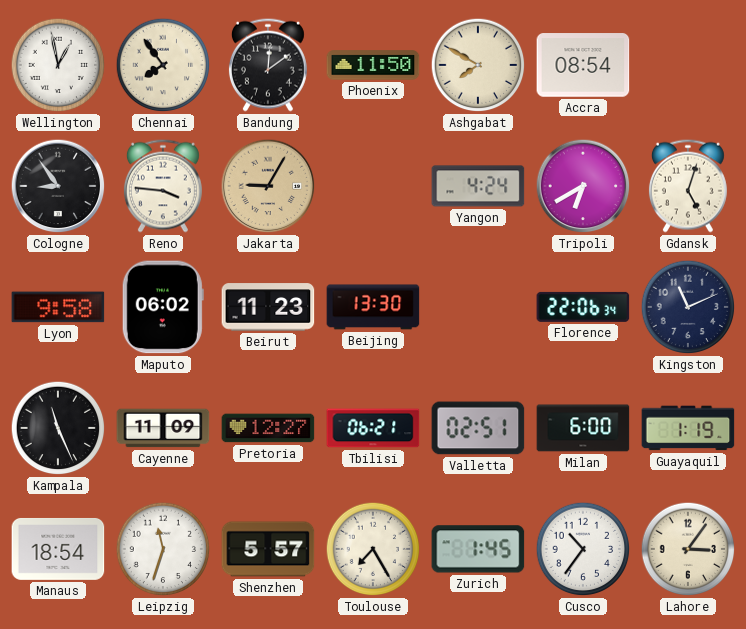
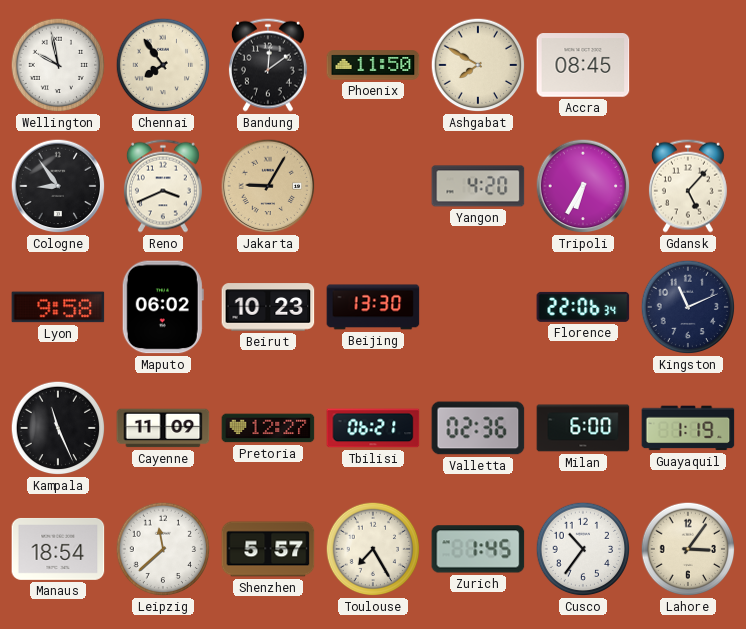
Wellington: 12:58 -> 9:58 (58, 65)
Accra: 08:54 -> 08:45 (583, 65)
Reno: 3:46 -> 3:41 (163, 186)
Yangon: 4:24 -> 4:20 (478, 186)
Tripoli: 6:40 -> 6:35 (583, 186)
Gdansk: 5:03 -> 5:07 (688, 186)
Beirut: 11:23 -> 10:23 (268, 307)
Valletta: 02:51 -> 02:36 (478, 428)
Leipzig: 11:33 -> 11:38 (163, 549)
